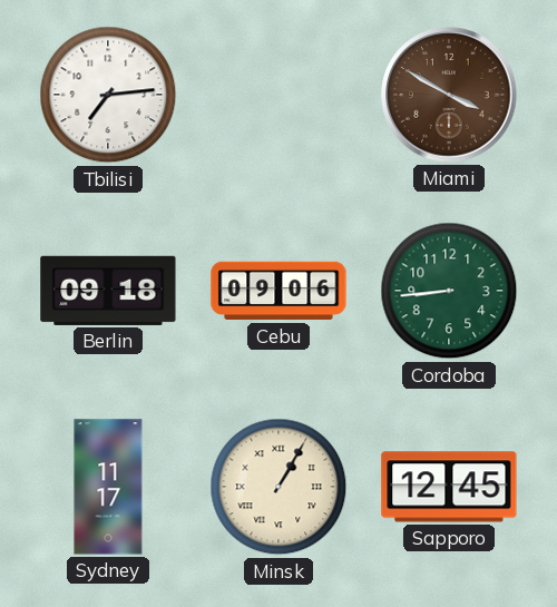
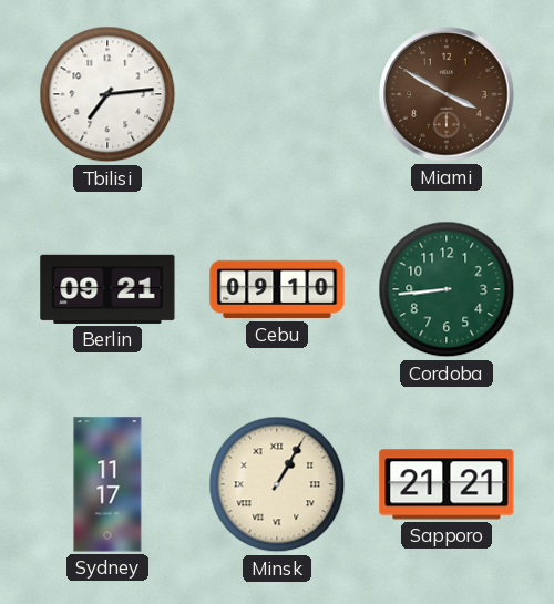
Berlin: 09:18 -> 09:21 (107, 289)
Cebu: 09:06 -> 09:10 (277, 289)
Sapporo: 12:45 -> 21:21 (447, 484)
